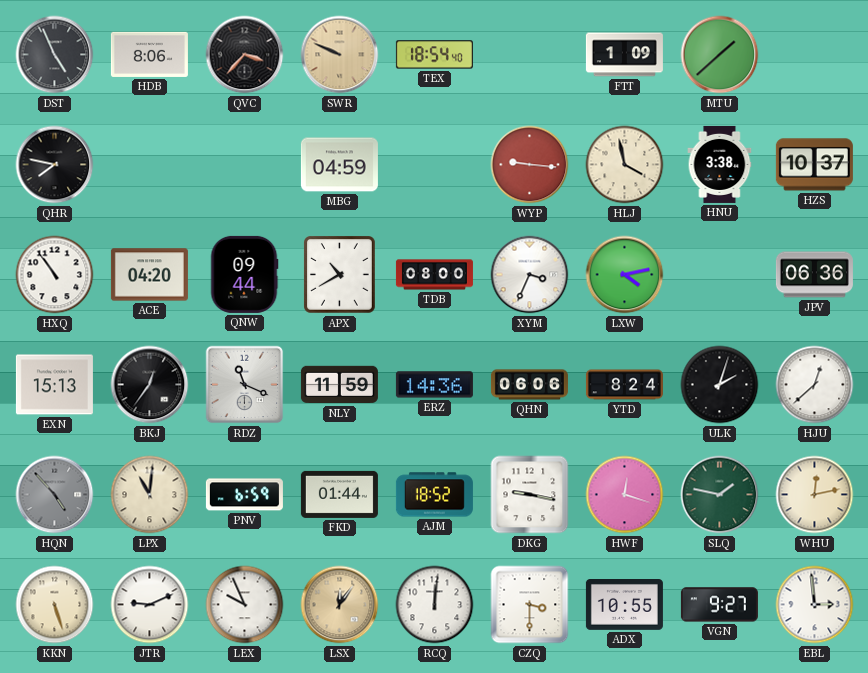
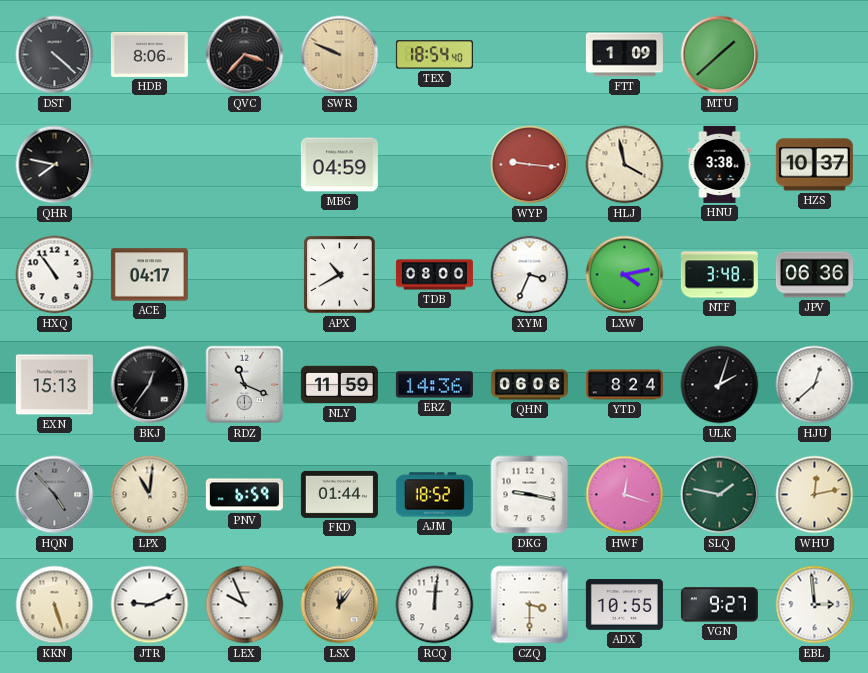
DST: 4:56 -> 4:22 (55, 55)
ACE: 04:20 -> 04:17 (149, 275)
QNW: 09:44 -> none (244, 274)
NTF: none -> 3:48 (719, 275)
